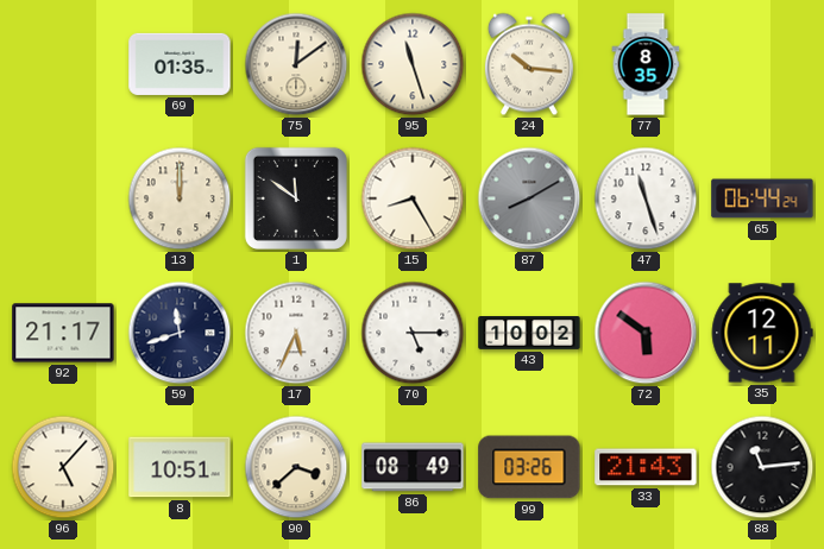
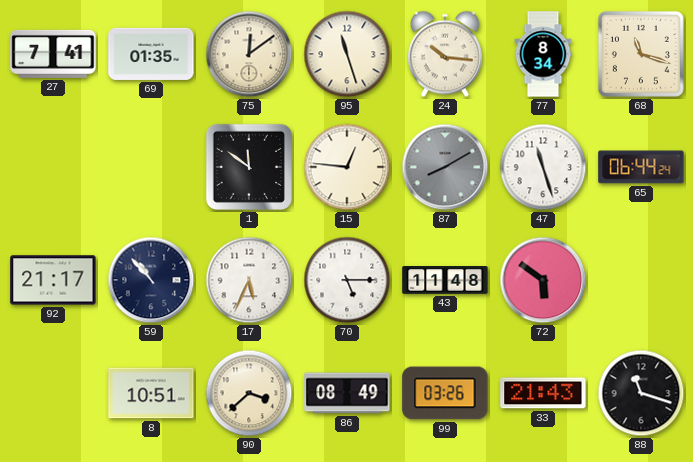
27: none -> 7:41 (53, 54)
77: 8:35 -> 8:34 (543, 54)
68: none -> 11:18 (641, 54)
13: 12:00 -> none (180, 198)
15: 8:25 -> 12:46 (347, 167)
59: 11:42 -> 10:53 (151, 280)
43: 10:02 -> 11:48 (445, 281)
35: 12:11 -> none (762, 333)
96: 5:07 -> none (63, 467)
88: 11:14 -> 11:18 (641, 393)
